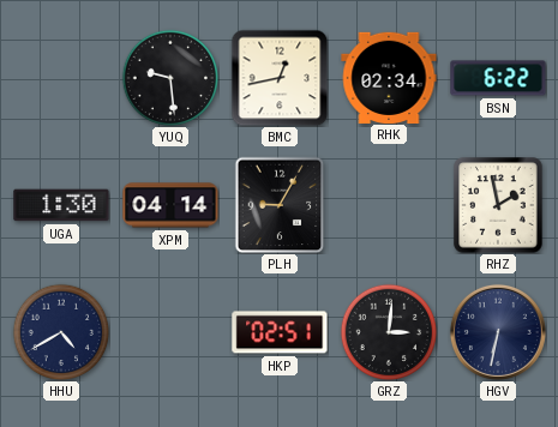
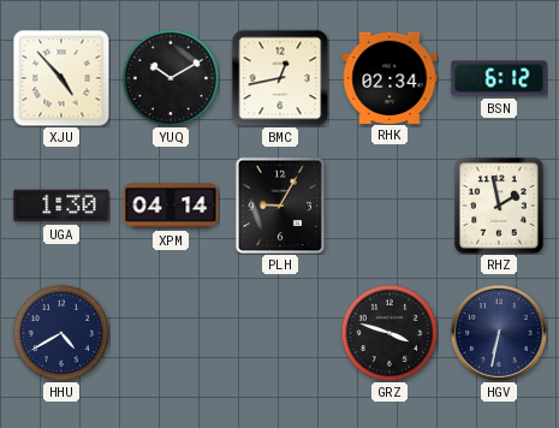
XJU: none -> 4:53 (61, 78)
YUQ: 9:29 -> 10:10 (171, 78)
BSN: 6:22 -> 6:12 (499, 78)
HKP: 02:51 -> none (280, 332)
GRZ: 3:01 -> 3:48 (389, 333)
